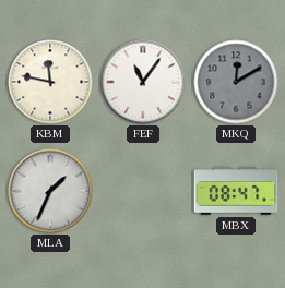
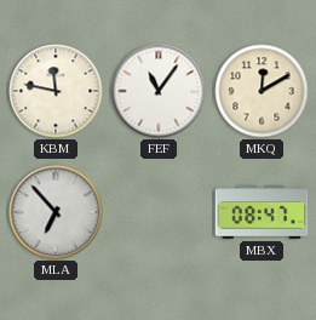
MKQ dial: grey -> cream (262, 91)
MLA: 1:34 -> 6:53 (56, 212)
